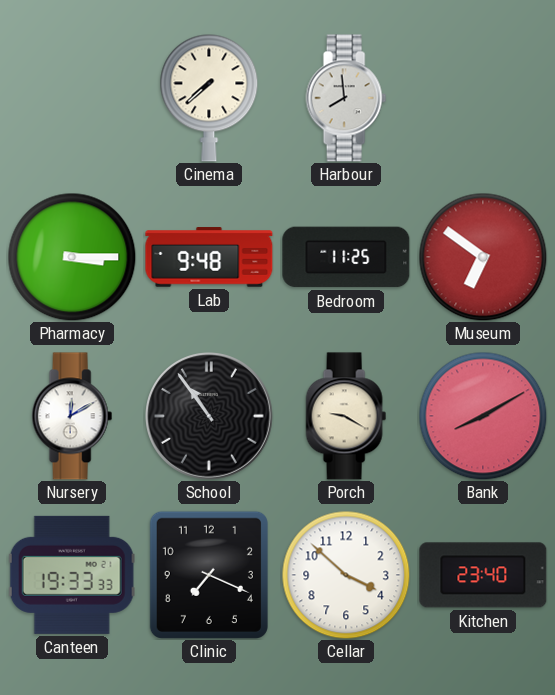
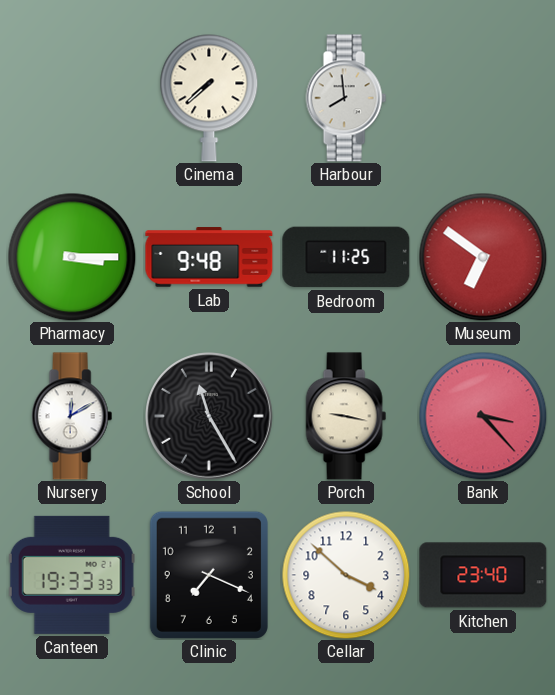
School: 10:54 -> 11:25 (210, 417)
Porch: 9:20 -> 9:17 (346, 416)
Bank: 8:10 -> 3:23 (483, 416)
